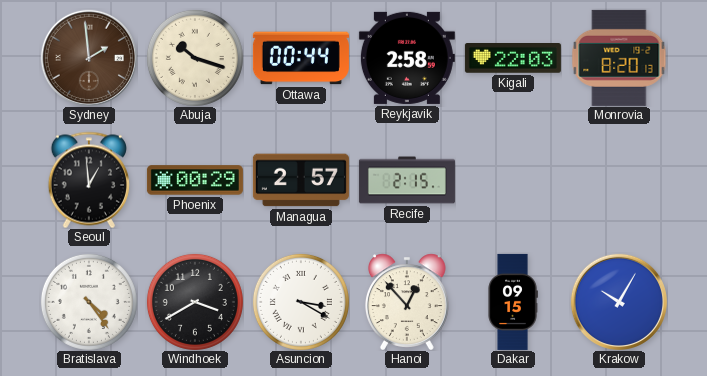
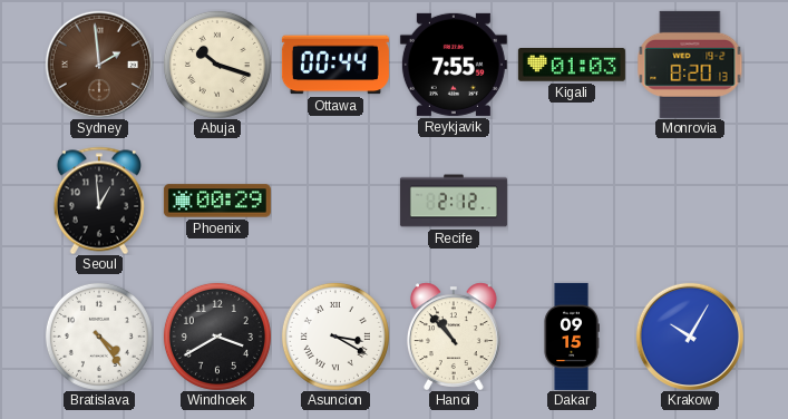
Reykjavik: 2:58 -> 7:55 (454, 65)
Kigali: 22:03 -> 01:03 (572, 65)
Managua: 2:57 -> none (301, 180)
Recife: 2:15 -> 2:12 (454, 201)
Hanoi: 12:53 -> 10:53 (454, 337)
